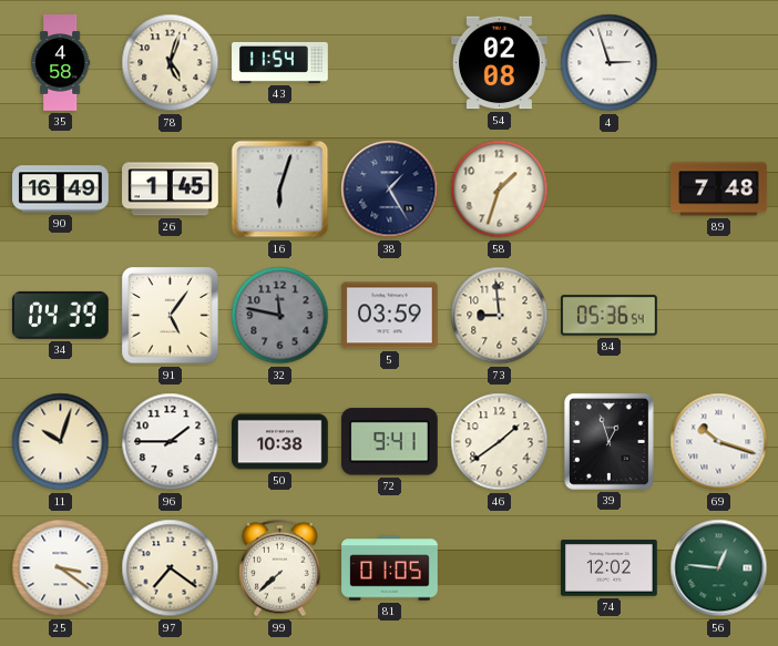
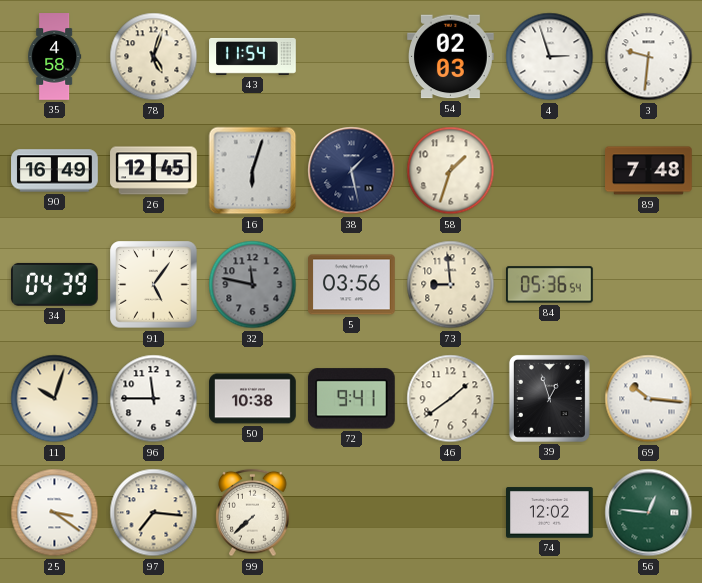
54: 02:08 -> 02:03 (451, 57)
3: none -> 9:31 (649, 57)
26: 1:45 -> 12:45 (154, 171)
38: 1:25 -> 1:28 (352, 171)
5: 03:59 -> 03:56 (352, 285)
96: 1:45 -> 11:45 (154, 399)
69: 10:18 -> 10:16 (649, 399)
97: 7:21 -> 7:16 (154, 513)
81: 01:05 -> none (390, 568)
